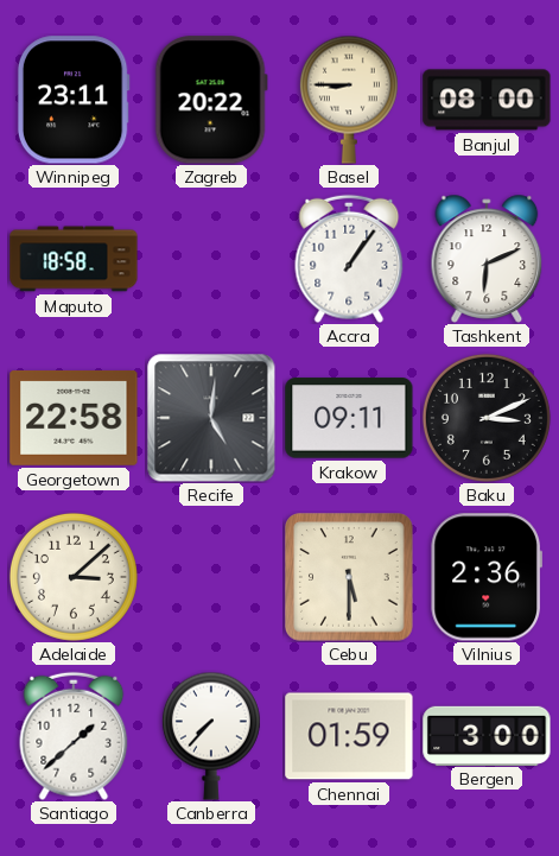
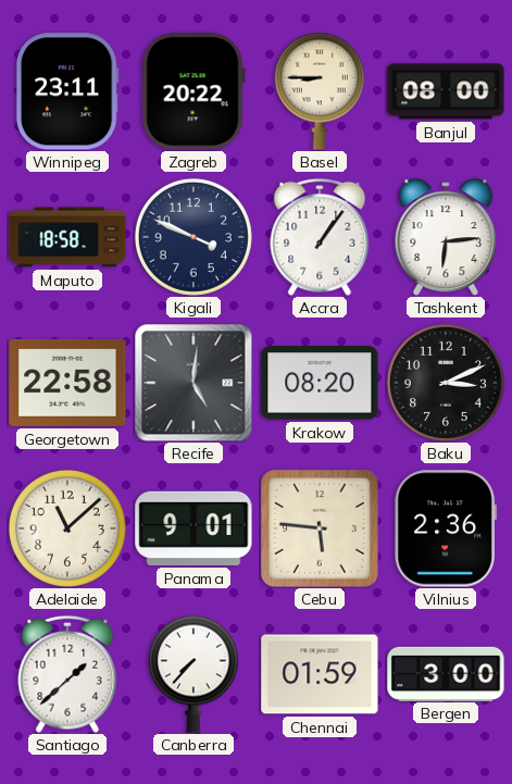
Kigali: none -> 3:49 (193, 237)
Tashkent: 6:11 -> 6:14 (446, 237)
Krakow: 09:11 -> 08:20 (320, 383)
Adelaide: 3:08 -> 11:08 (67, 528)
Panama: none -> 9:01 (193, 528)
Cebu: 5:30 -> 5:46 (320, 528)
